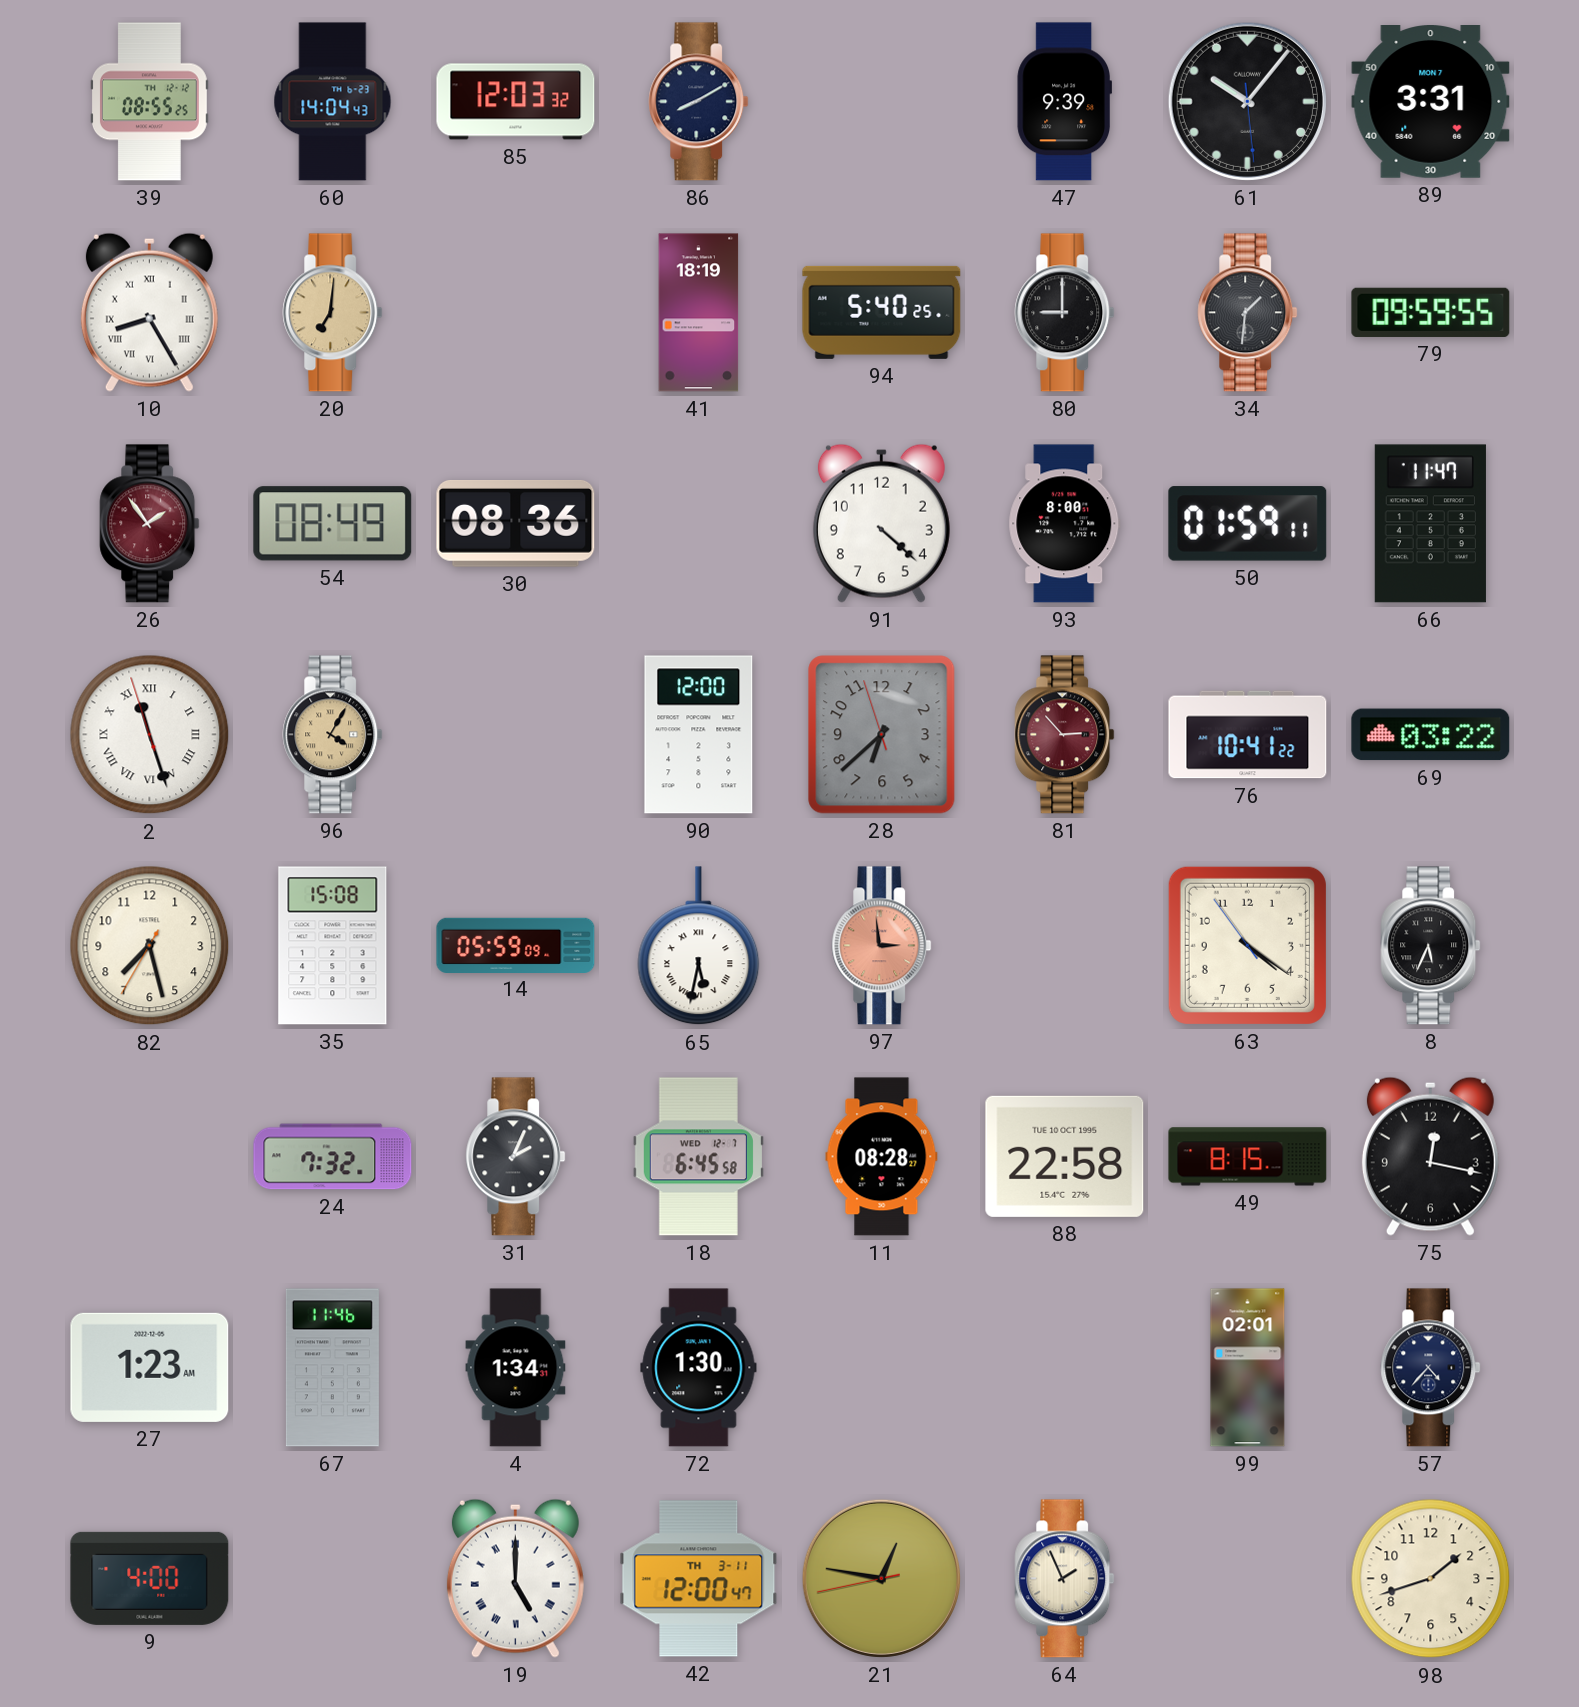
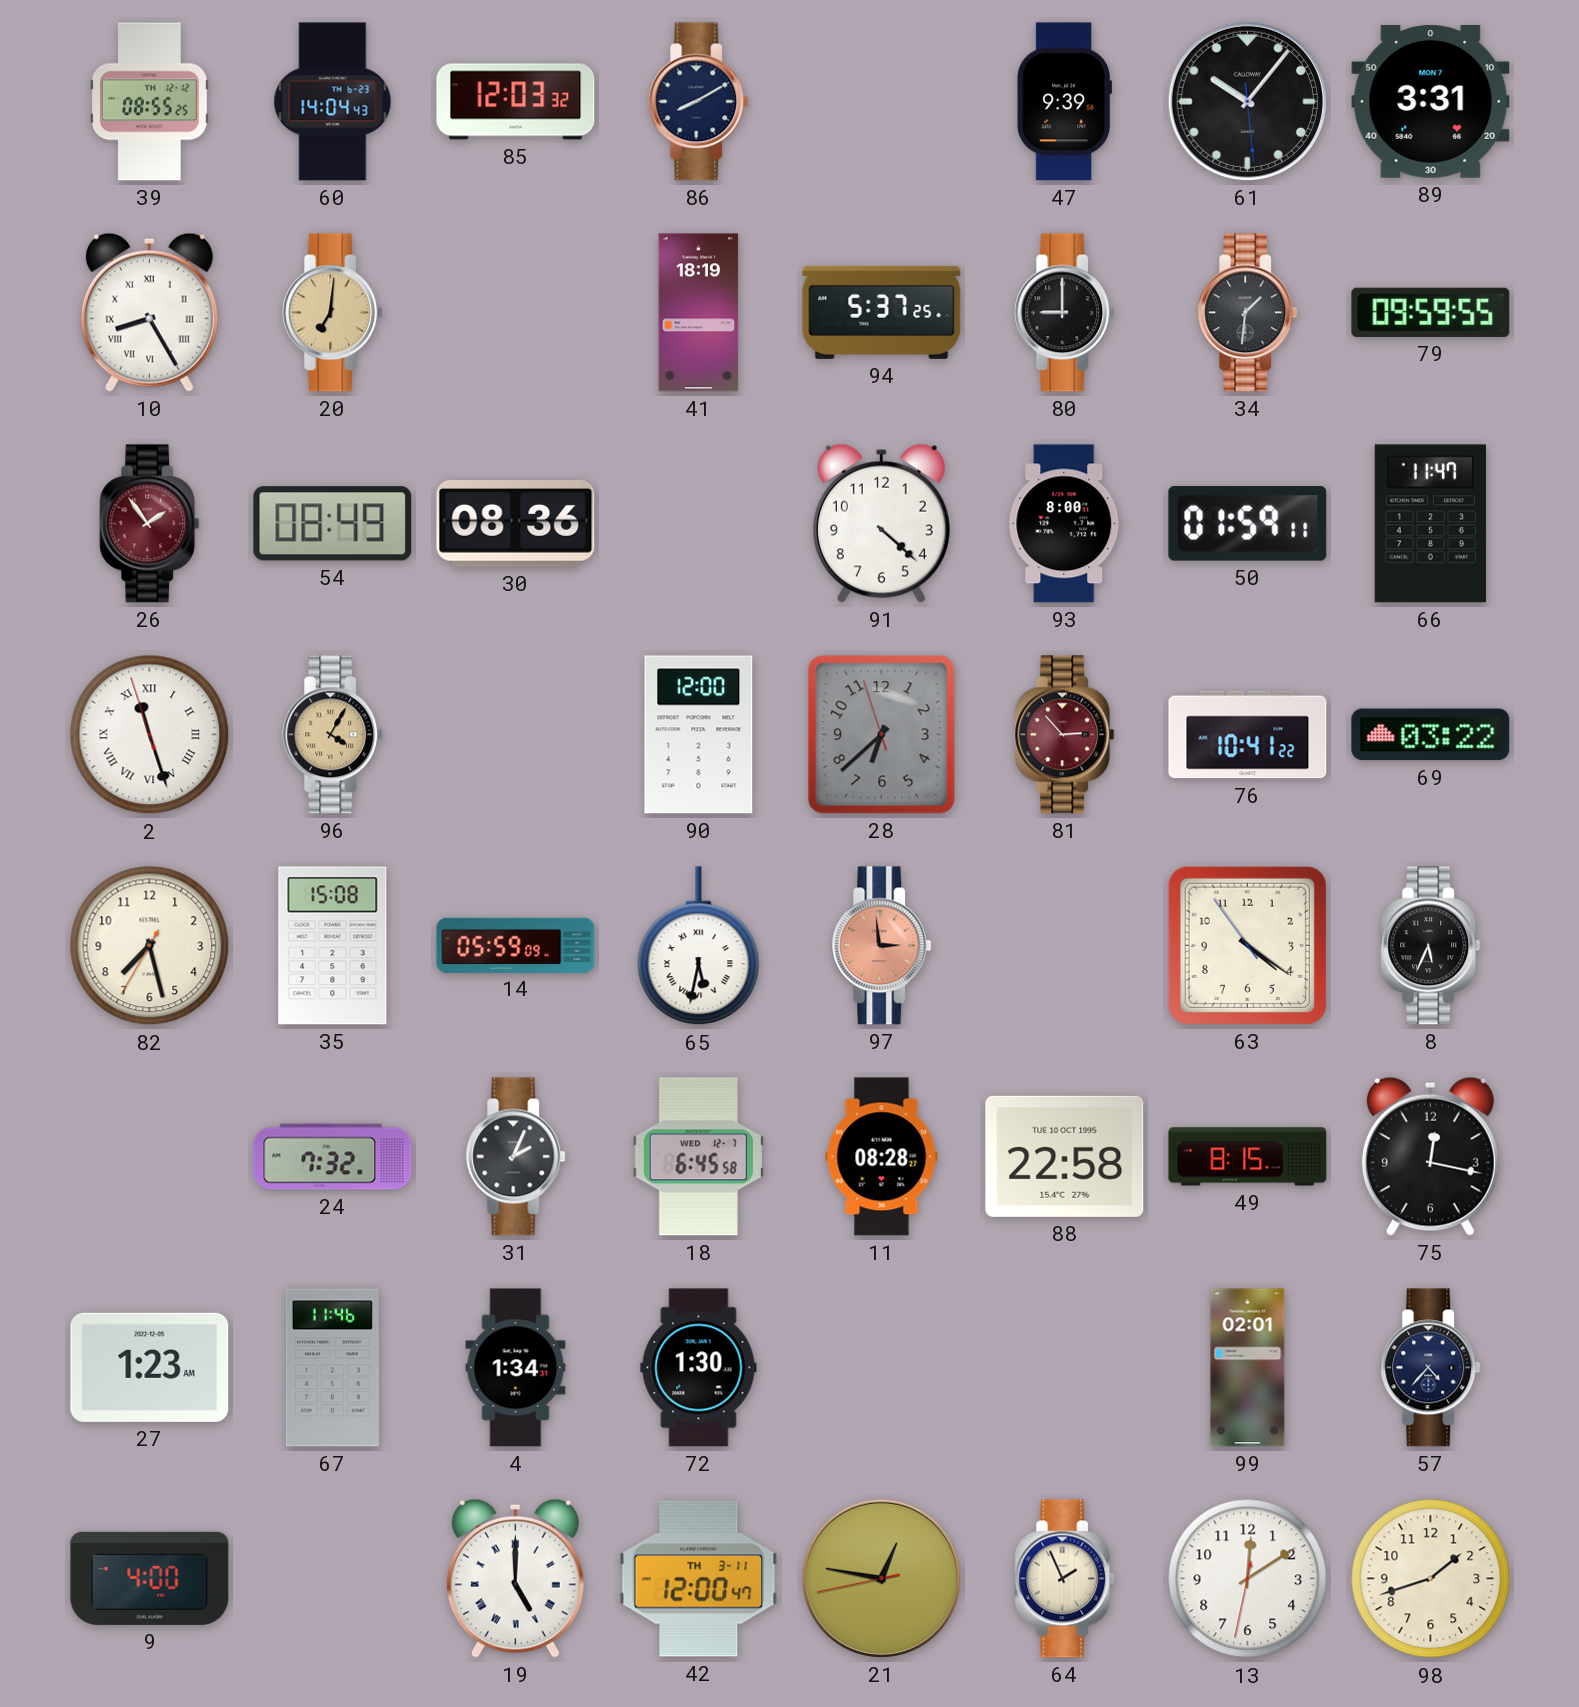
94: 5:40 -> 5:37 (882, 312)
13: none -> 12:09 (1248, 1579)
